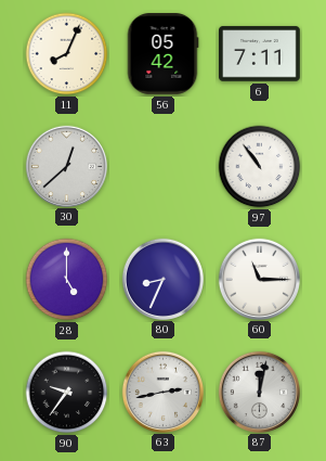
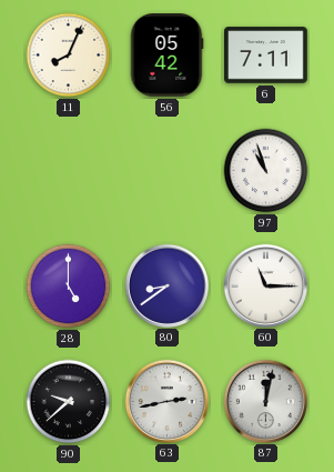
30: 12:38 -> none (66, 166)
97: 10:54 -> 10:57 (266, 171)
80: 8:34 -> 8:39 (166, 285)
90: 9:36 -> 9:38 (69, 402)
